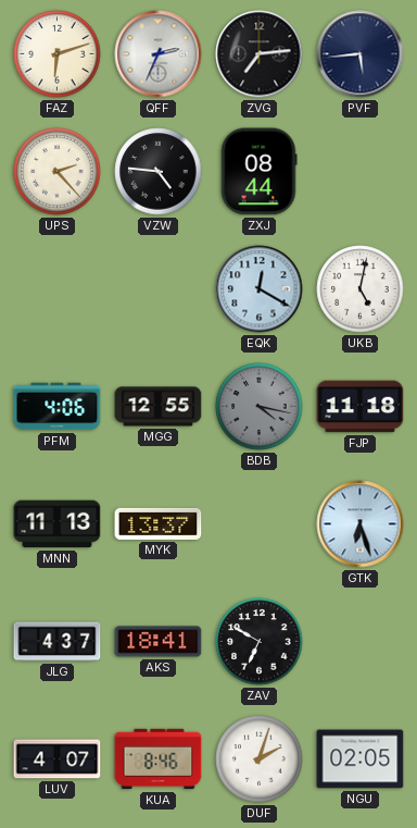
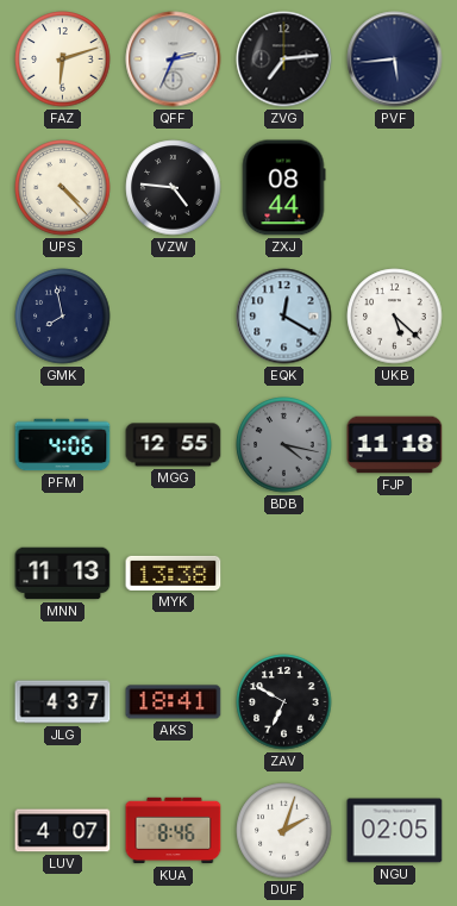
UPS: 2:23 -> 4:23 (63, 188)
GMK: none -> 7:58 (63, 317)
UKB: 5:02 -> 5:22 (395, 317)
MYK: 13:37 -> 13:38 (174, 573)
GTK: 6:27 -> none (361, 524)
